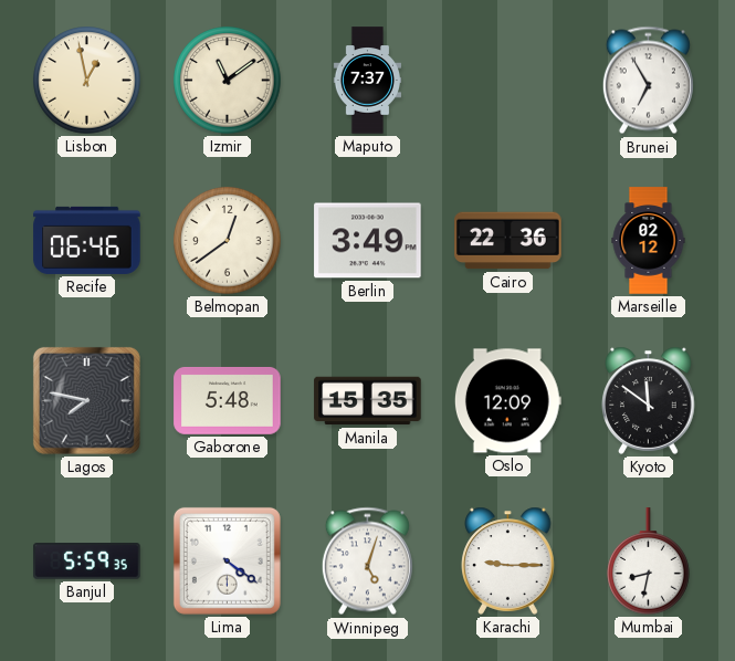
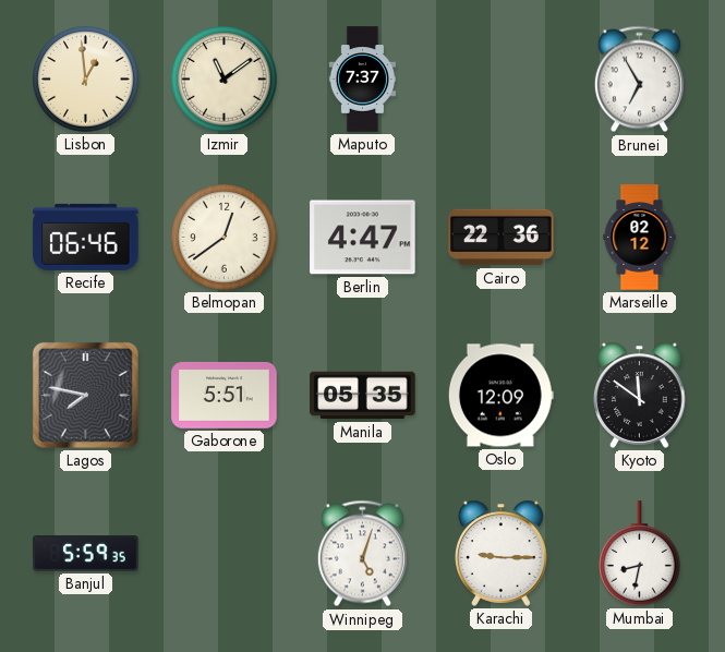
Lisbon: 12:58 -> 12:59 (86, 80)
Berlin: 3:49 -> 4:47 (363, 238)
Gaborone: 5:48 -> 5:51 (225, 395)
Manila: 15:35 -> 05:35 (363, 396)
Lima: 4:21 -> none (227, 560)
